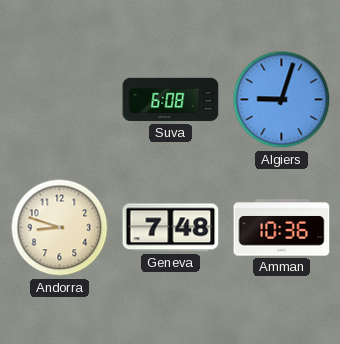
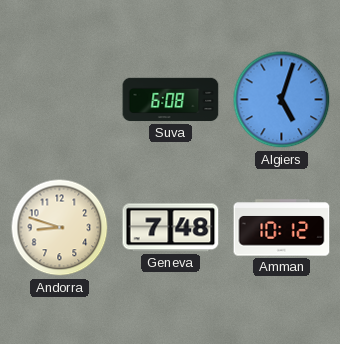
Algiers: 9:03 -> 5:03 (282, 100)
Amman: 10:36 -> 10:12 (282, 228)
